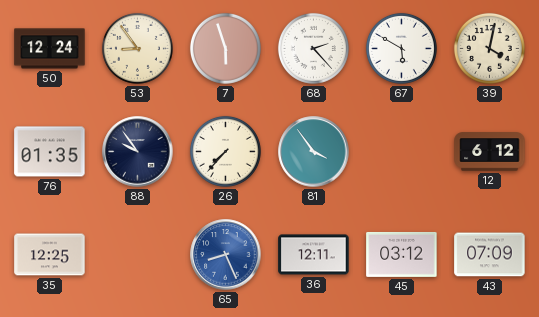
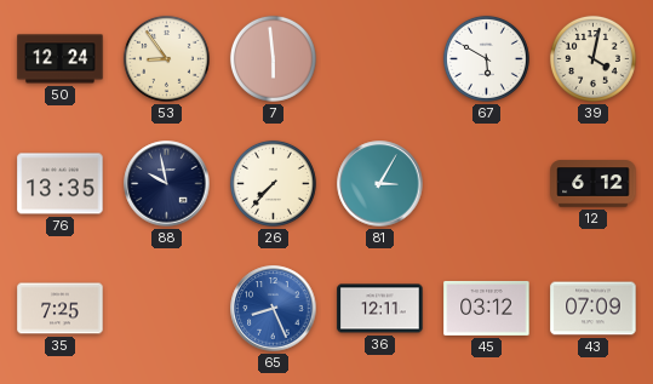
7: 5:57 -> 5:59 (273, 58)
68: 2:23 -> none (313, 48)
76: 01:35 -> 13:35 (61, 184)
88: 9:54 -> 9:58 (167, 184)
81: 3:54 -> 3:05 (380, 184)
35: 12:25 -> 7:25 (61, 309)
